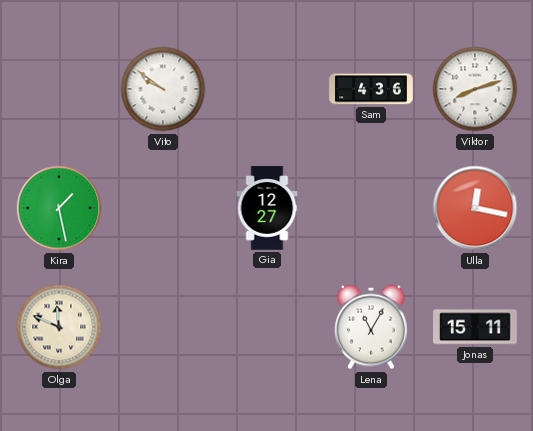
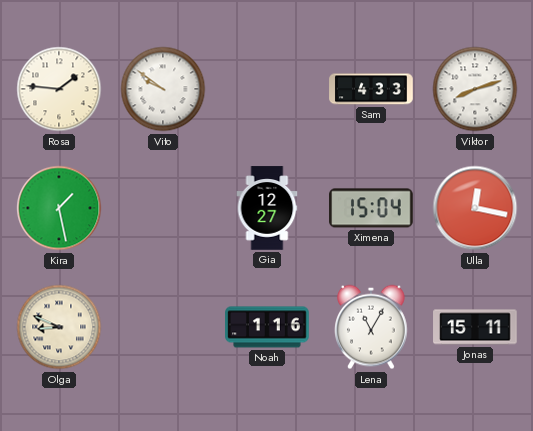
Rosa: none -> 1:46 (59, 89)
Sam: 4:36 -> 4:33 (371, 89)
Ximena: none -> 15:04 (371, 208)
Olga: 11:49 -> 8:49 (59, 327)
Noah: none -> 1:16 (267, 327)
